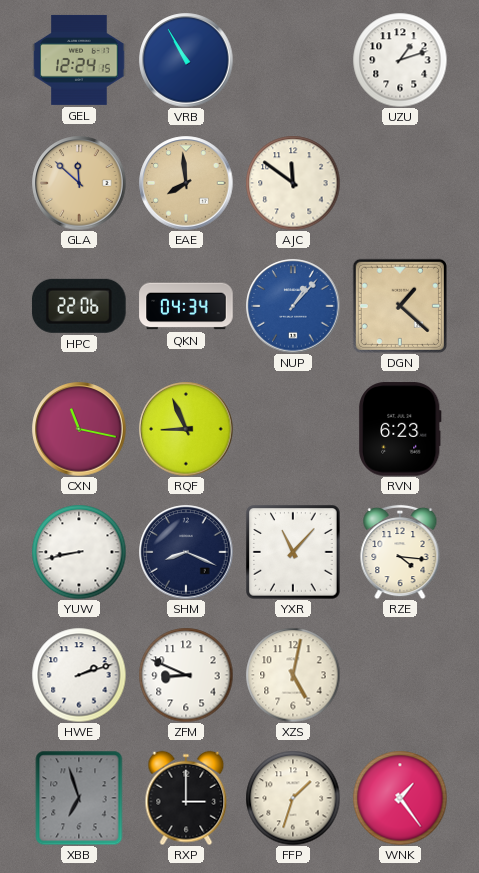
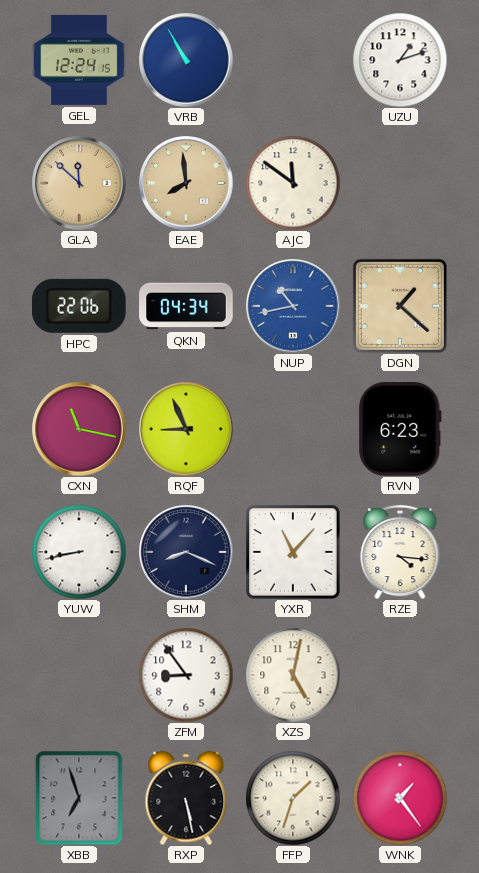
NUP: 1:07 -> 10:43 (293, 306)
HWE: 2:12 -> none (79, 675)
ZFM: 8:49 -> 8:54 (186, 675)
RXP: 3:00 -> 5:28 (186, 798)
